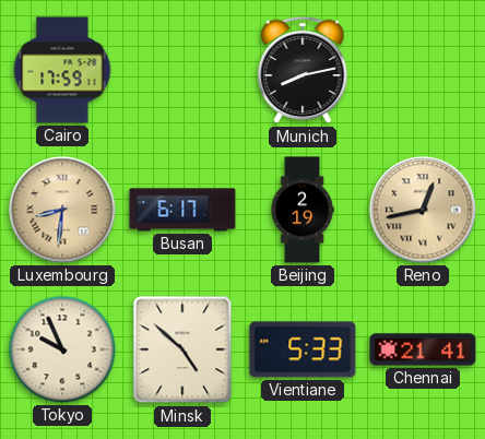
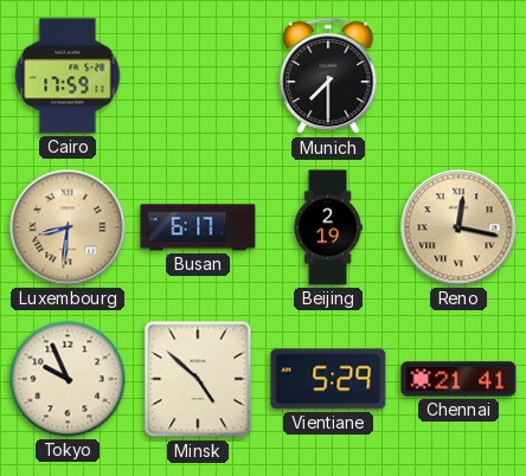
Munich: 8:13 -> 7:30 (328, 76)
Reno: 12:43 -> 12:17 (458, 227)
Vientiane: 5:33 -> 5:29 (328, 379)
